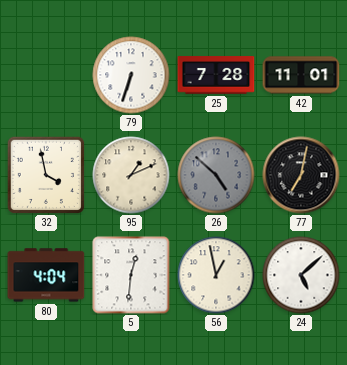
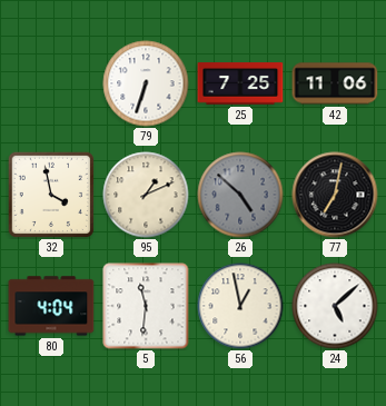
25: 7:28 -> 7:25 (240, 83)
42: 11:01 -> 11:06 (335, 83)
5: 12:31 -> 11:31 (146, 306)
